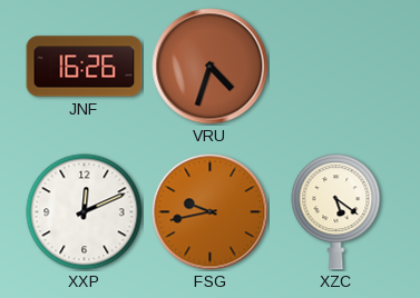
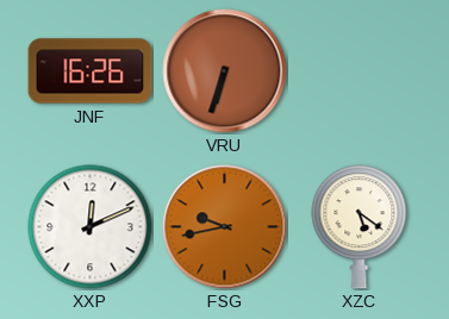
VRU: 4:33 -> 6:33 (225, 71)
